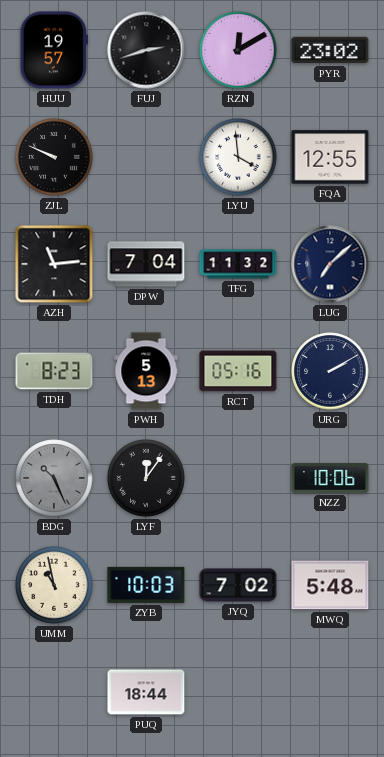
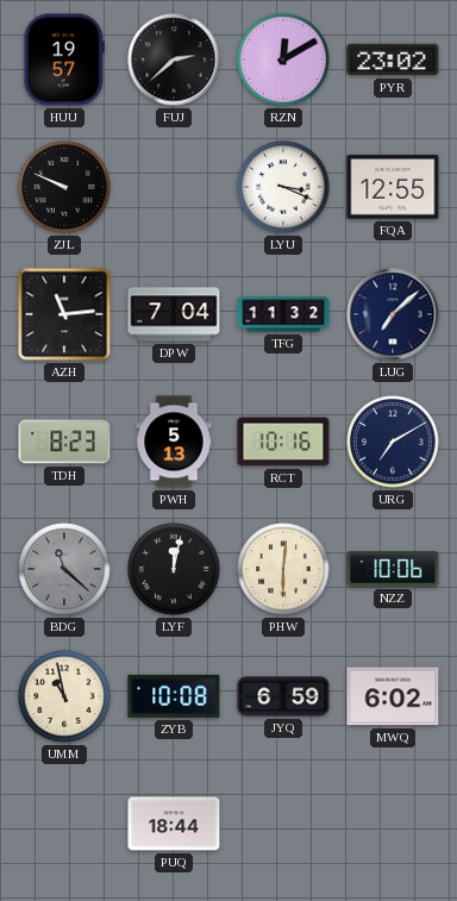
FUJ: 2:42 -> 2:38 (174, 60)
LYU: 3:59 -> 3:19 (283, 187)
RCT: 05:16 -> 10:16 (283, 442)
URG: 2:10 -> 7:10 (393, 442)
BDG: 10:26 -> 11:22 (64, 569)
LYF: 12:06 -> 12:02 (174, 569)
PHW: none -> 6:01 (283, 569)
ZYB: 10:03 -> 10:08 (174, 696)
JYQ: 7:02 -> 6:59 (283, 696)
MWQ: 5:48 -> 6:02 (393, 696)
